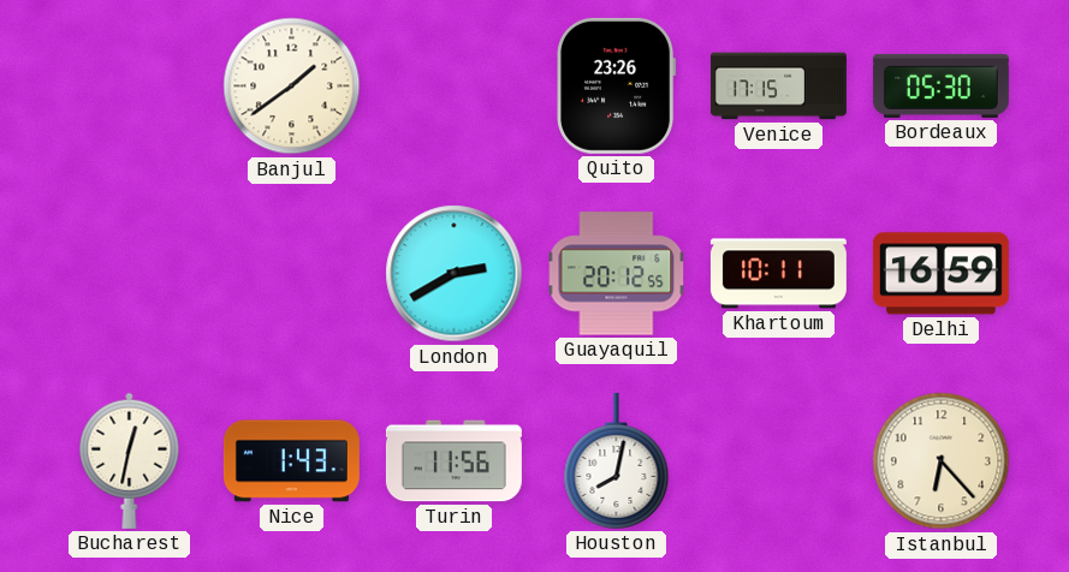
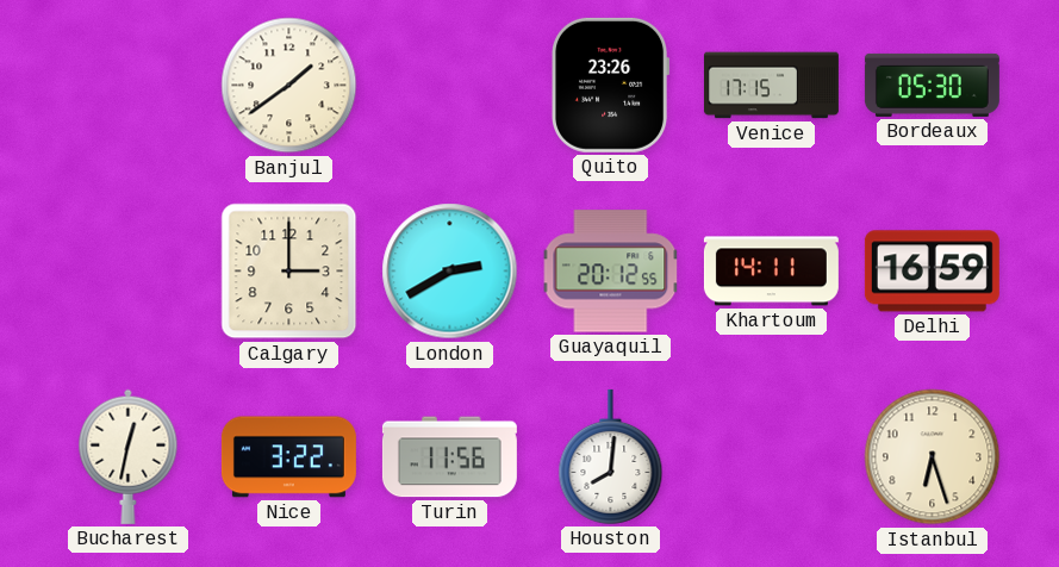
Calgary: none -> 3:00 (289, 272)
Khartoum: 10:11 -> 14:11 (771, 272)
Nice: 1:43 -> 3:22 (288, 457)
Houston: 8:02 -> 8:01 (611, 456)
Istanbul: 6:23 -> 6:27 (933, 457)
